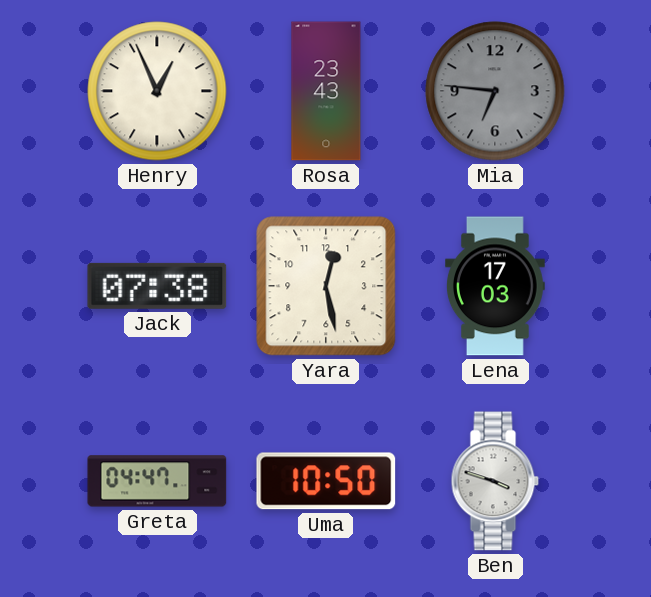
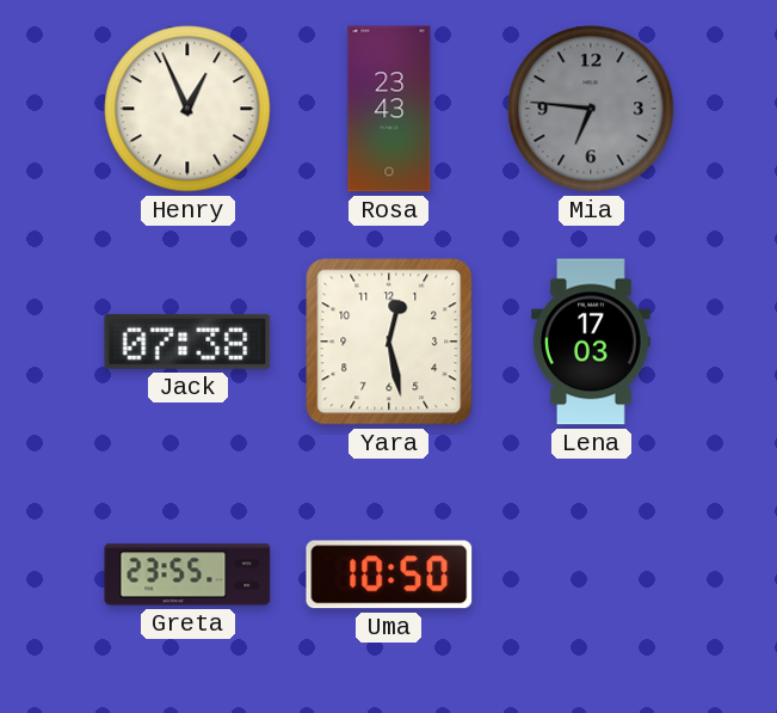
Greta: 04:47 -> 23:55 (187, 574)
Ben: 3:48 -> none (495, 481)
